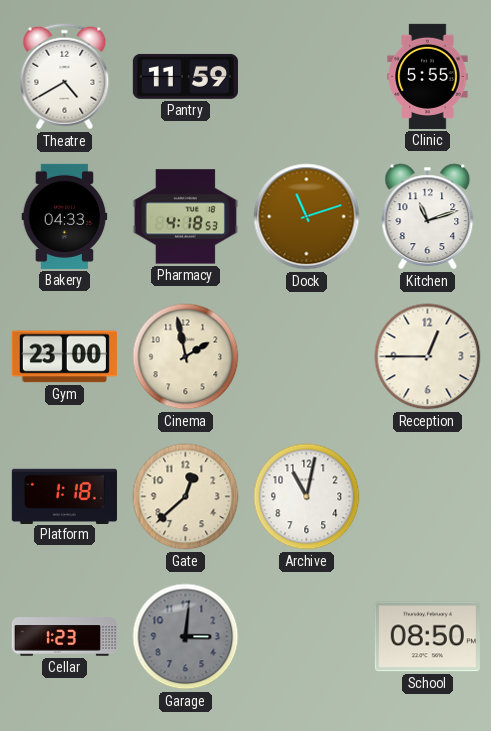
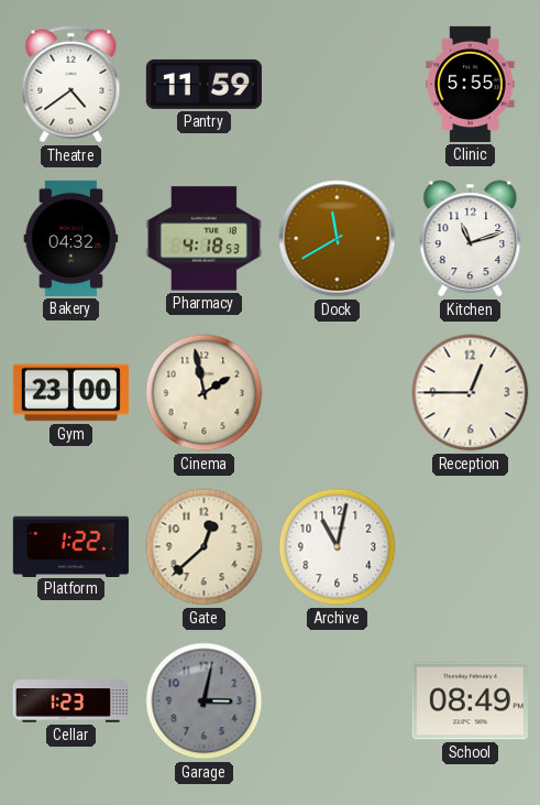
Theatre: 4:40 -> 4:39 (71, 85)
Bakery: 04:33 -> 04:32 (71, 238)
Dock: 11:12 -> 11:40 (338, 239)
Platform: 1:18 -> 1:22 (70, 546)
Garage: 3:01 -> 3:02 (205, 701)
School: 08:50 -> 08:49 (470, 701)
